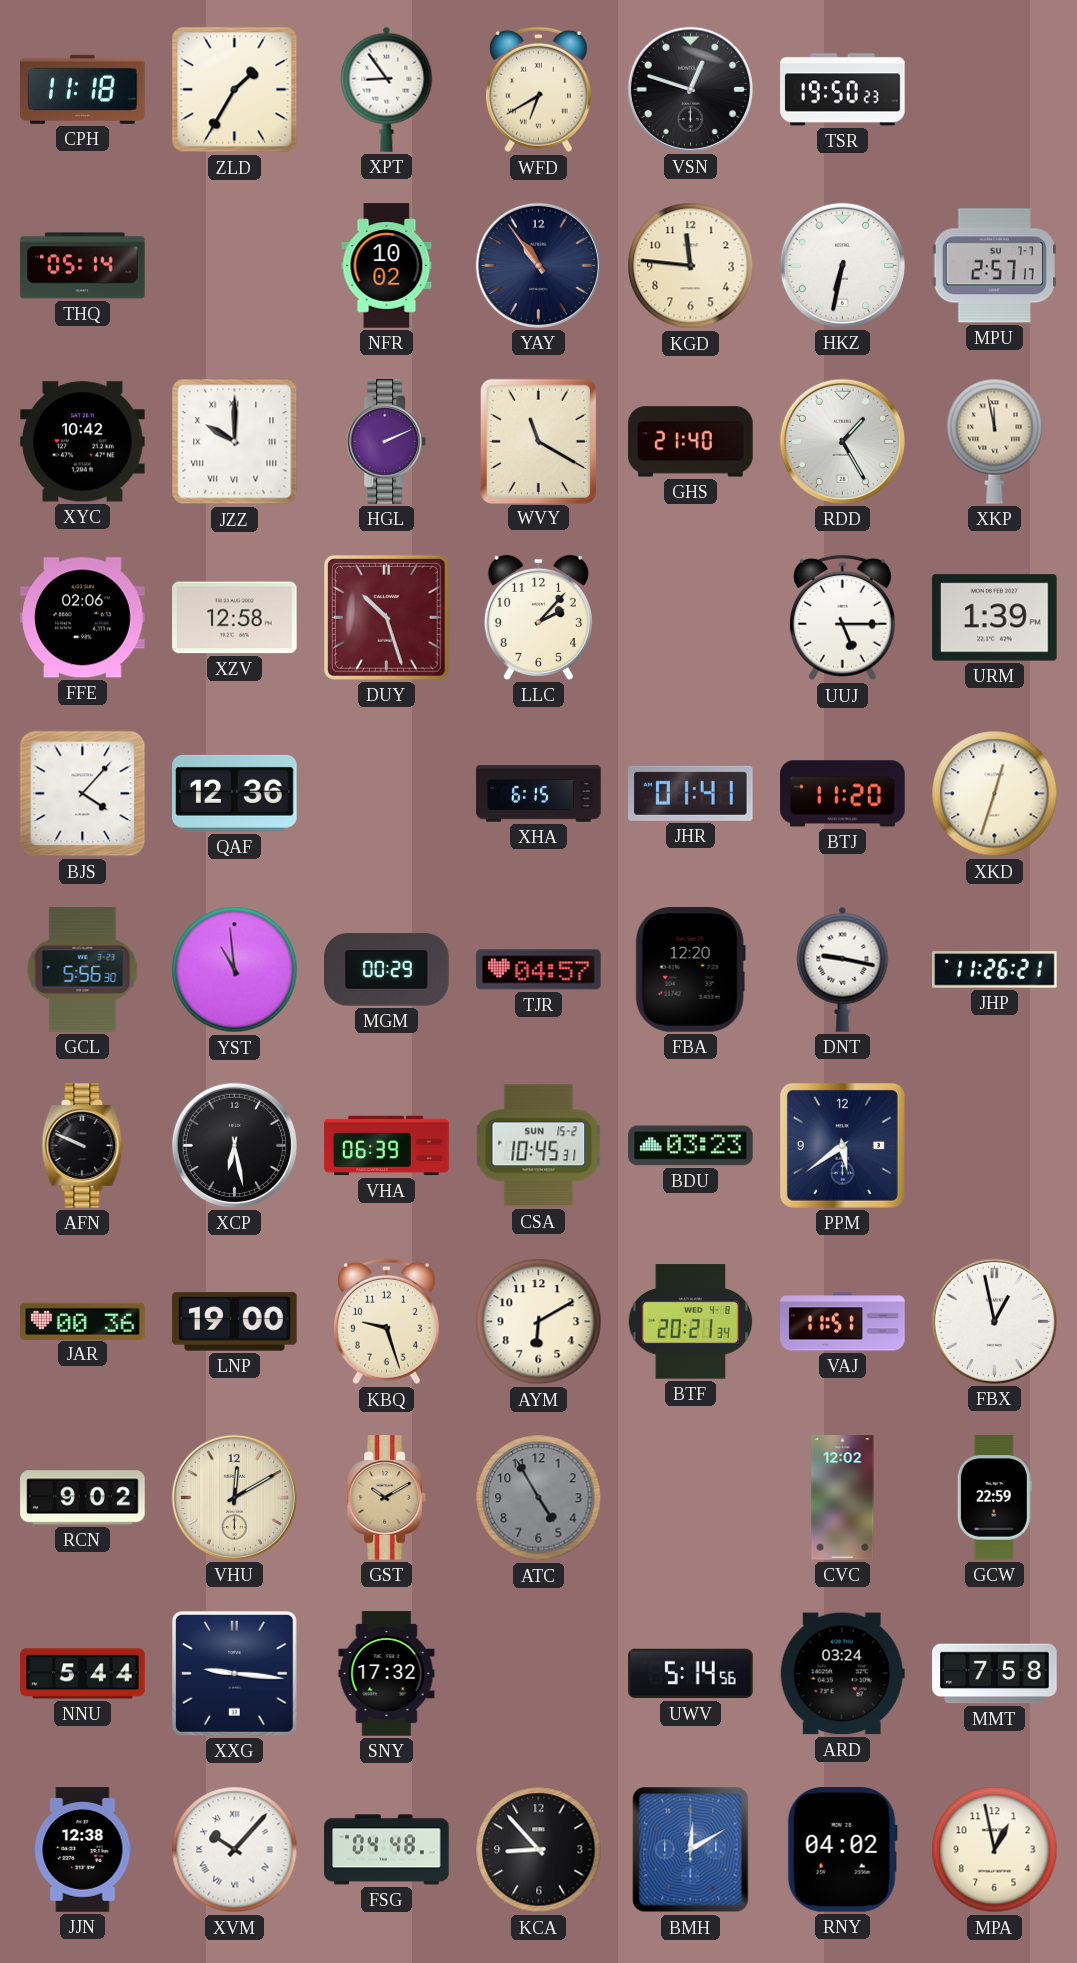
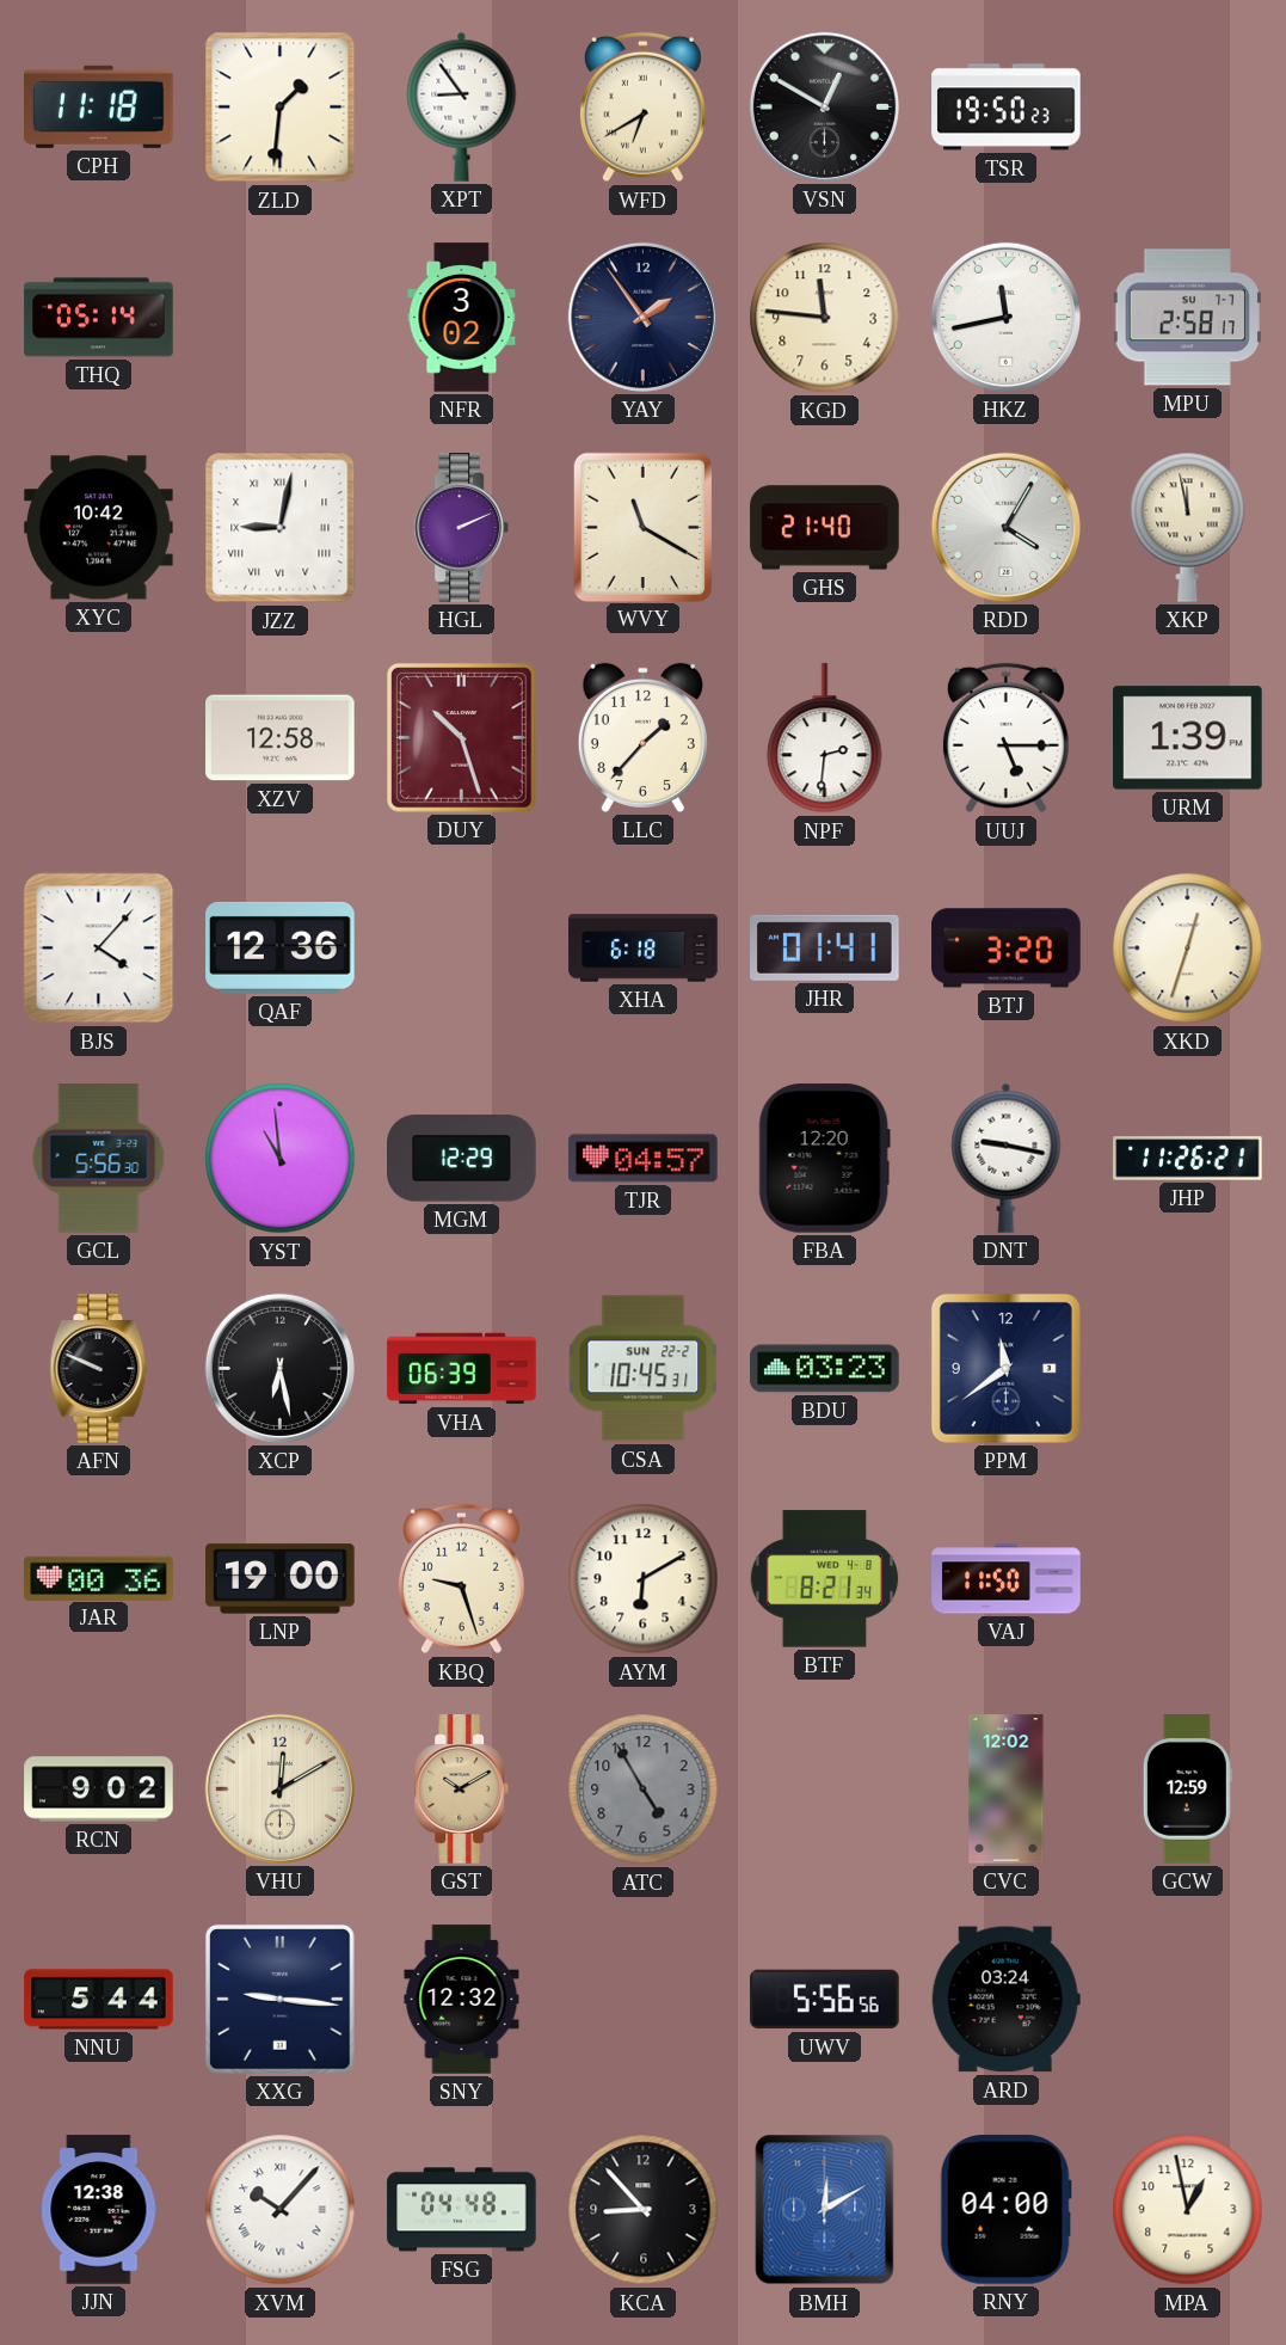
ZLD: 1:35 -> 1:31 (281, 108)
VSN: 12:48 -> 12:50 (824, 106)
NFR: 10:02 -> 3:02 (462, 318)
YAY: 10:54 -> 1:54 (642, 317)
HKZ: 6:32 -> 11:43 (1005, 317)
MPU: 2:57 -> 2:58 (1187, 318)
JZZ: 10:00 -> 9:02 (281, 528)
RDD: 1:25 -> 4:05 (1005, 527)
FFE: 02:06 -> none (83, 618)
LLC: 2:07 -> 1:37 (642, 737)
NPF: none -> 2:31 (825, 738)
XHA: 6:15 -> 6:18 (644, 949)
BTJ: 11:20 -> 3:20 (1007, 949)
MGM: 00:29 -> 12:29 (462, 1159)
CSA date: SUN 15-2 -> SUN 22-2 (644, 1369)
PPM: 5:39 -> 11:39 (1005, 1368)
BTF: 20:21 -> 8:21 (825, 1579)
VAJ: 11:51 -> 11:50 (1007, 1579)
FBX: 12:58 -> none (994, 1321)
GCW: 22:59 -> 12:59 (1187, 1790)
SNY: 17:32 -> 12:32 (462, 2000)
UWV: 5:14 -> 5:56 (825, 2000)
MMT: 7:58 -> none (995, 1674)
RNY: 04:02 -> 04:00 (1005, 2210)
